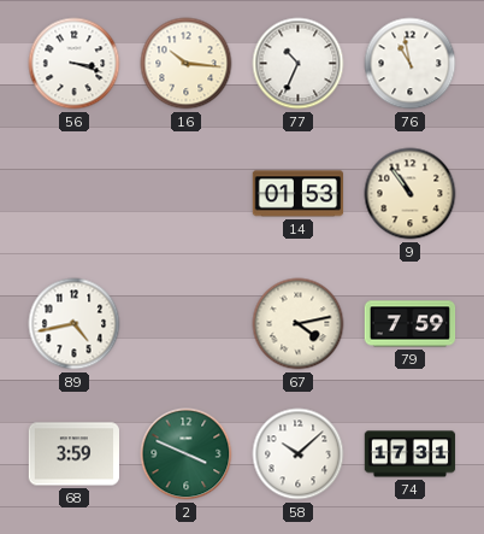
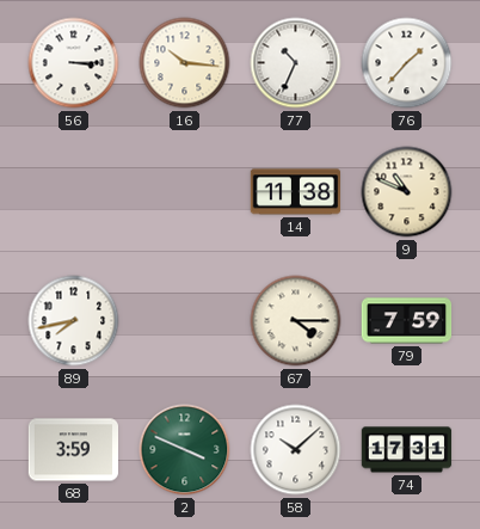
56: 3:18 -> 3:15 (74, 63)
76: 10:58 -> 1:37 (407, 63)
14: 01:53 -> 11:38 (296, 192)
9: 10:54 -> 10:49 (407, 192)
89: 4:43 -> 7:43 (74, 321)
67: 4:13 -> 4:15 (296, 321)
